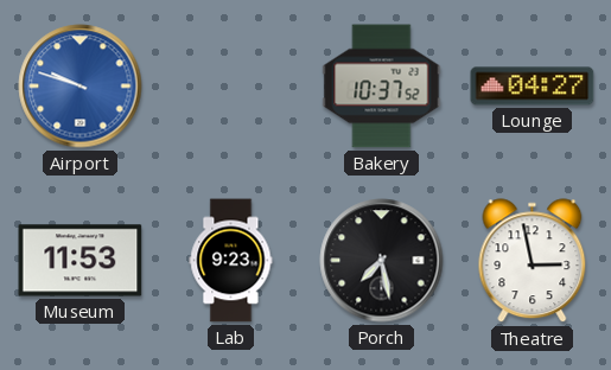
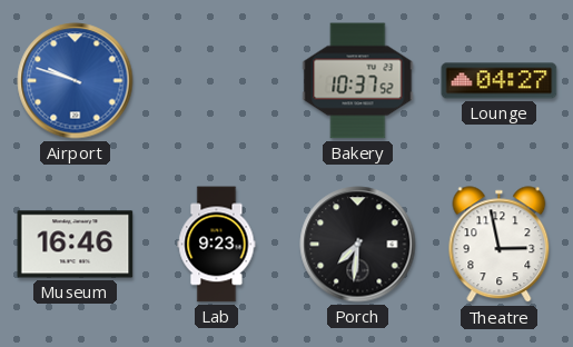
Museum: 11:53 -> 16:46 (76, 245)
Porch: 7:28 -> 7:31 (358, 245)
